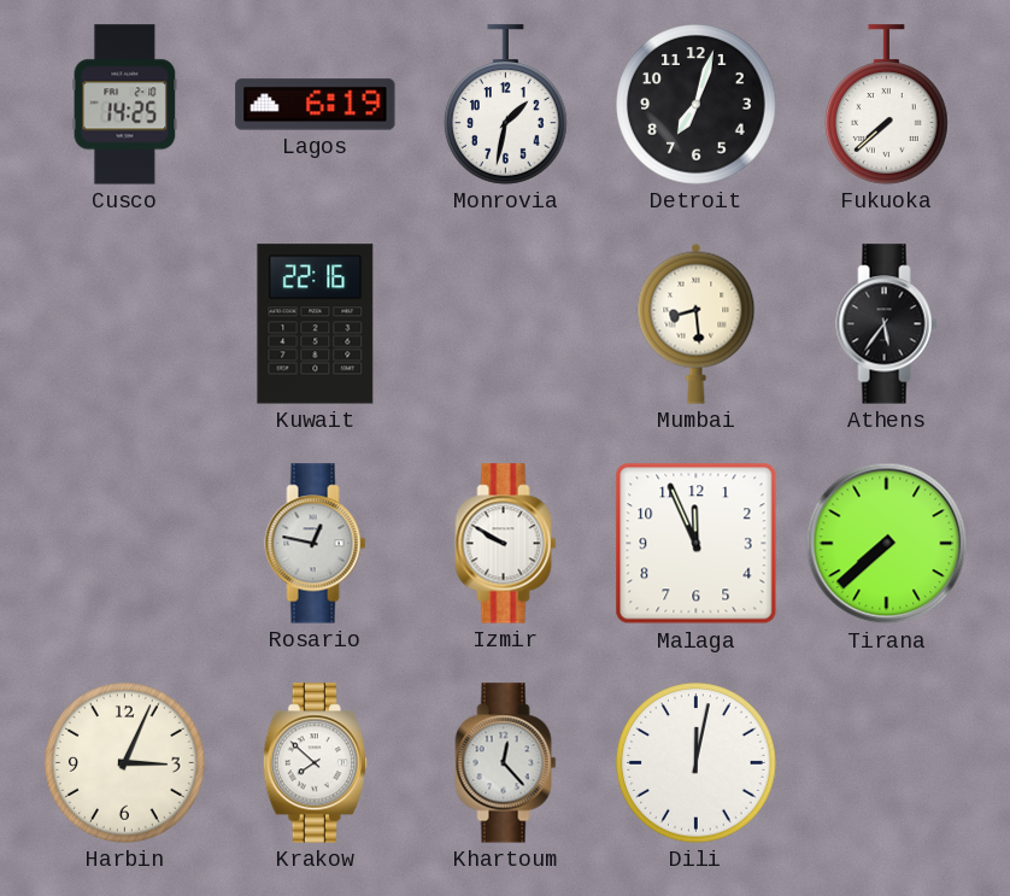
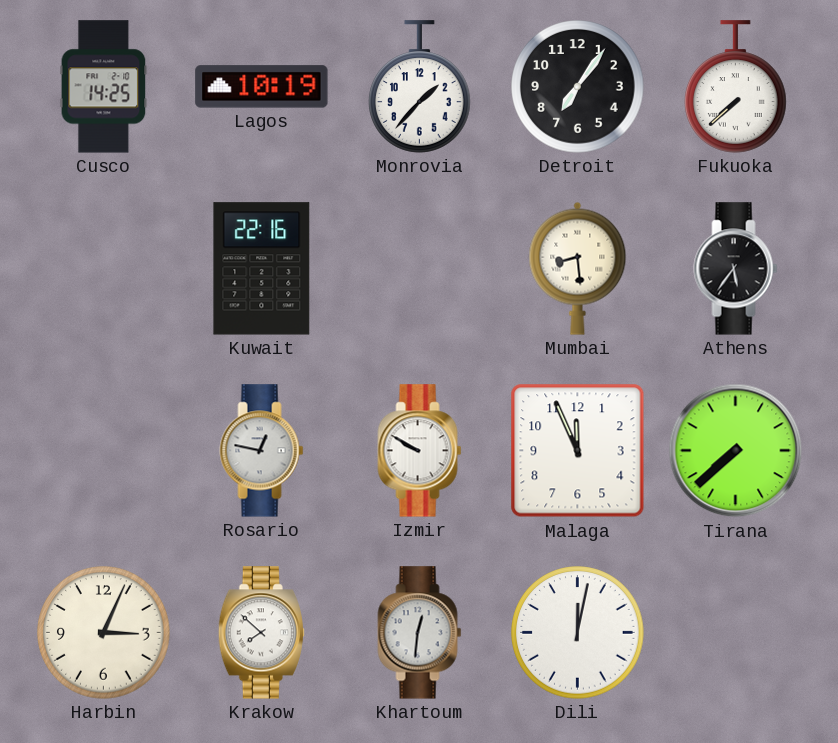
Lagos: 6:19 -> 10:19 (262, 87)
Monrovia: 1:32 -> 1:37 (420, 87)
Detroit: 7:03 -> 7:06 (578, 87)
Khartoum: 12:23 -> 12:31 (420, 633)
